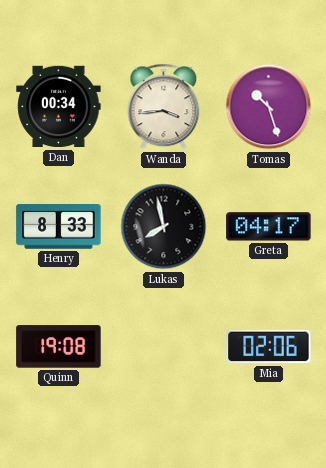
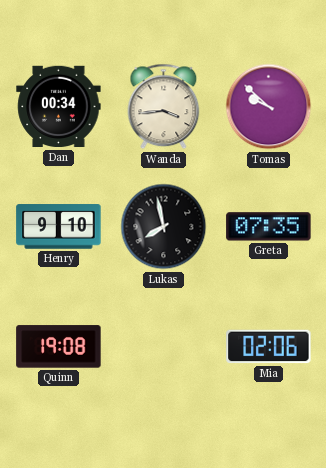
Tomas: 10:27 -> 9:52 (269, 107)
Henry: 8:33 -> 9:10 (59, 227)
Greta: 04:17 -> 07:35 (269, 227)
